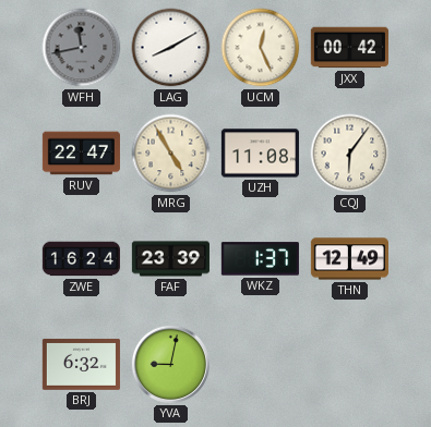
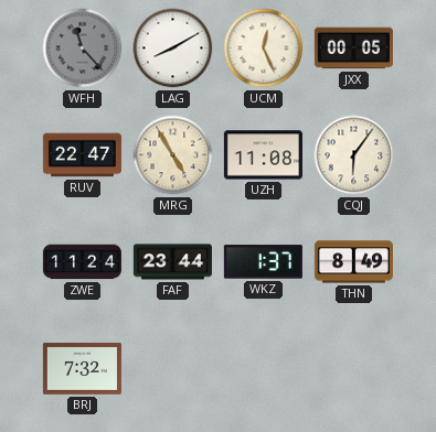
WFH: 11:43 -> 11:23 (83, 48)
JXX: 00:42 -> 00:05 (353, 48)
ZWE: 16:24 -> 11:24 (82, 262)
FAF: 23:39 -> 23:44 (172, 262)
THN: 12:49 -> 8:49 (353, 262)
BRJ: 6:32 -> 7:32 (82, 369)
YVA: 9:02 -> none (170, 364)
